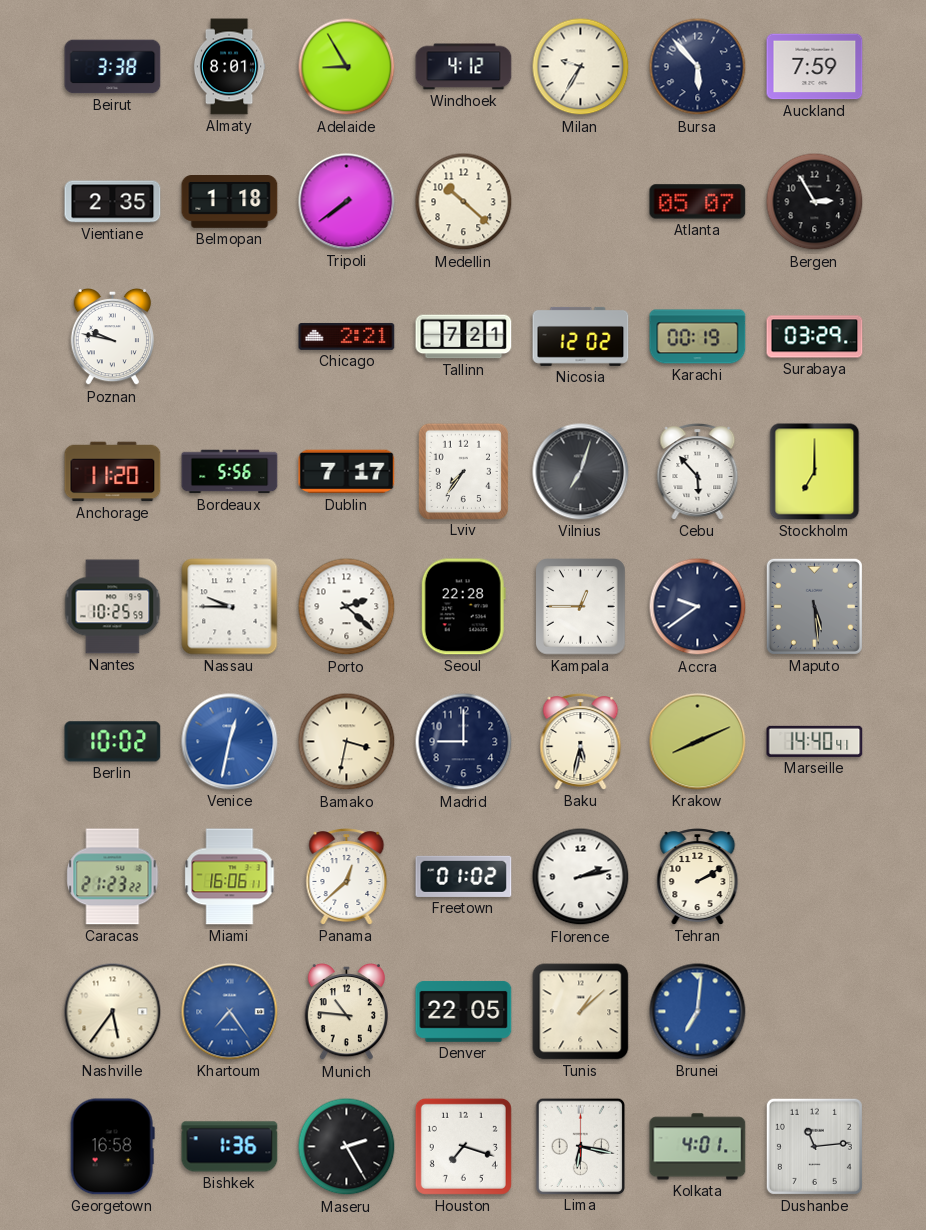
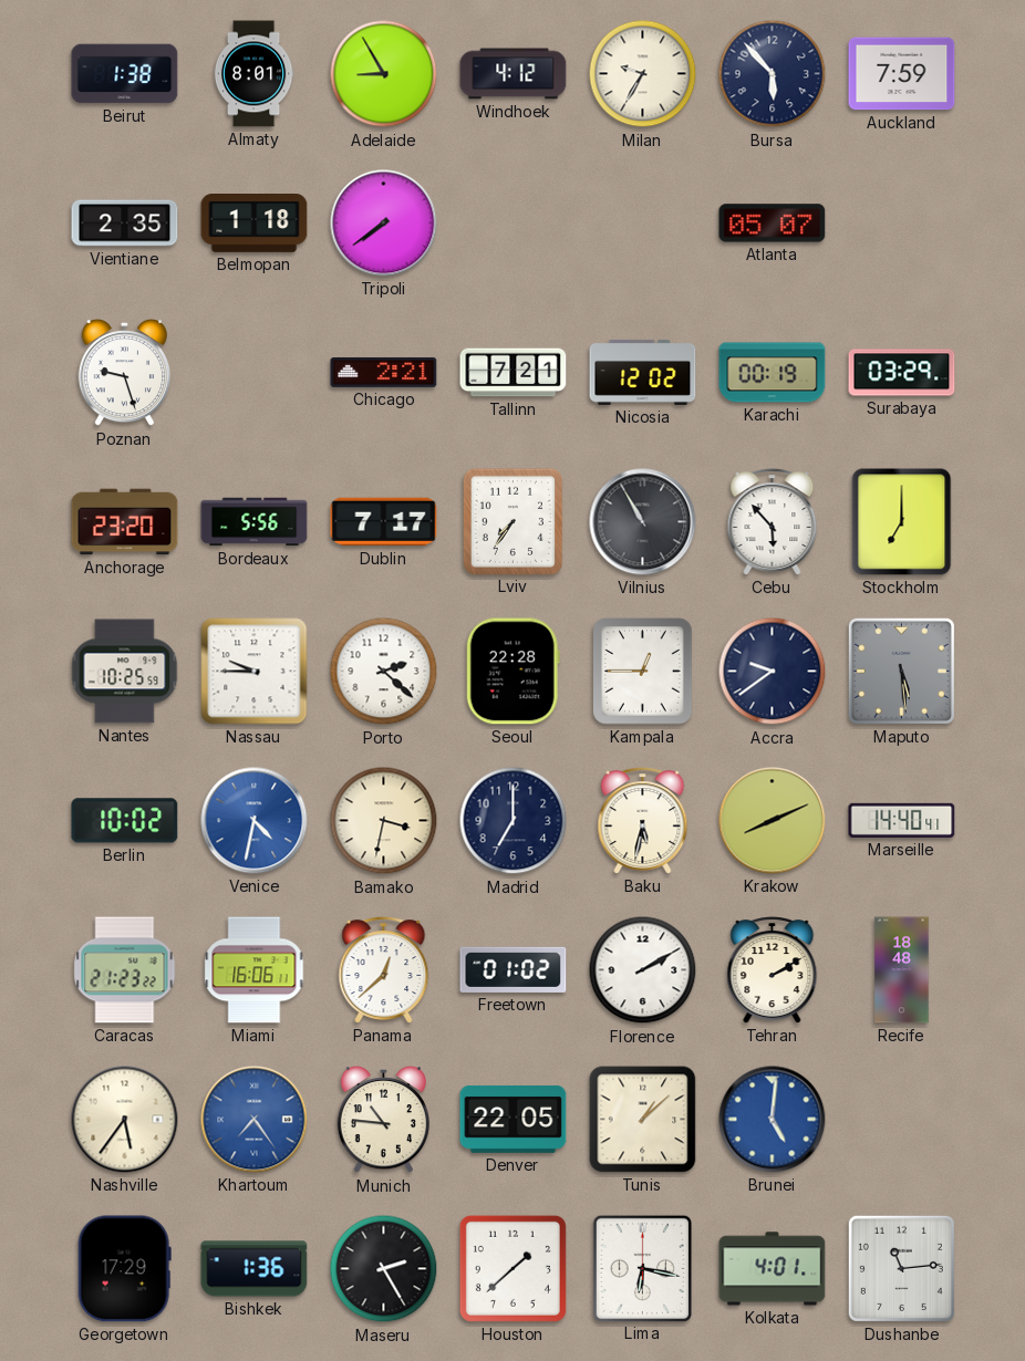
Beirut: 3:38 -> 1:38 (125, 74)
Medellin: 10:22 -> none (464, 202)
Bergen: 2:55 -> none (815, 202)
Poznan: 9:47 -> 9:27 (124, 373)
Anchorage: 11:20 -> 23:20 (125, 522)
Vilnius: 7:03 -> 10:55 (643, 522)
Venice: 12:32 -> 4:32 (255, 821)
Madrid: 9:00 -> 7:00 (514, 821)
Florence: 2:13 -> 2:10 (643, 970)
Recife: none -> 18:48 (902, 970)
Brunei: 7:01 -> 5:01 (773, 1120)
Georgetown: 16:58 -> 17:29 (124, 1269)
Houston: 7:18 -> 1:38 (512, 1268)
